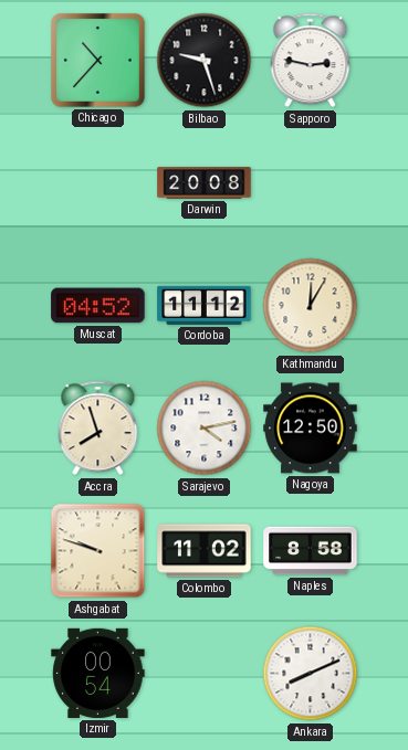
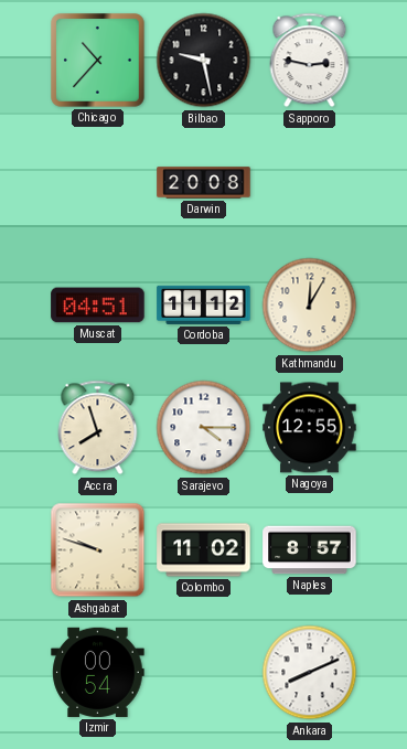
Bilbao: 9:27 -> 9:28 (204, 61)
Muscat: 04:52 -> 04:51 (98, 306)
Sarajevo: 4:13 -> 4:15 (204, 428)
Nagoya: 12:50 -> 12:55 (310, 428)
Naples: 8:58 -> 8:57 (310, 550)
